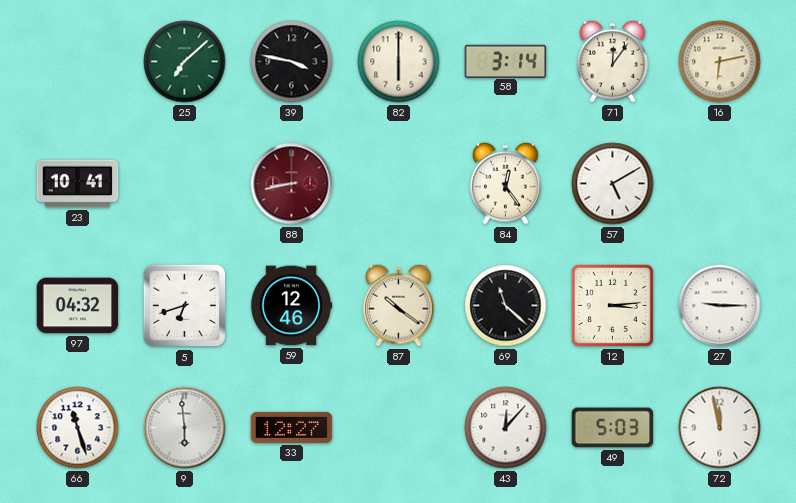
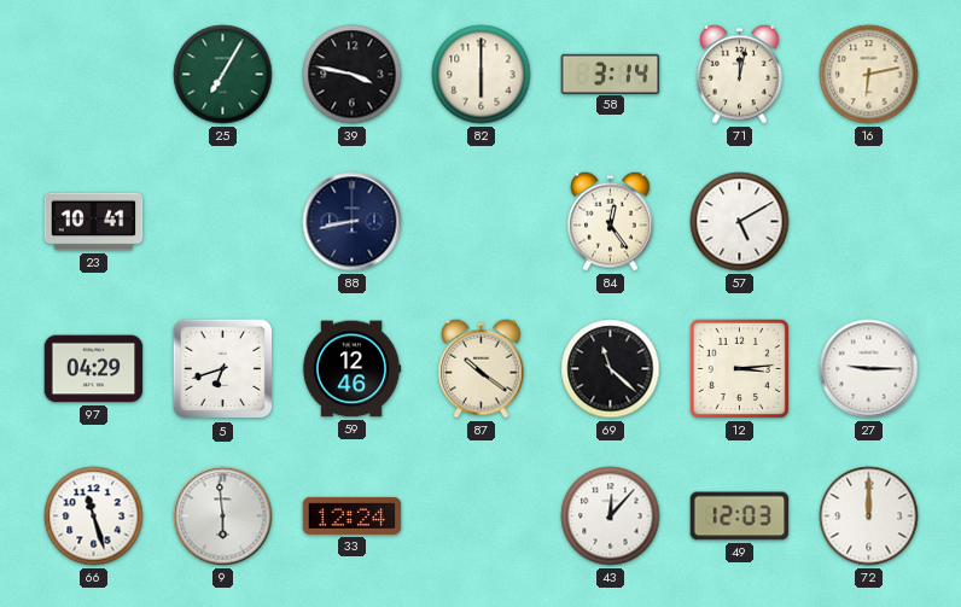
25: 7:08 -> 7:05 (223, 75)
71: 12:06 -> 12:02 (740, 74)
88 dial: burgundy -> navy (353, 222)
97: 04:32 -> 04:29 (94, 369)
33: 12:27 -> 12:24 (353, 515)
49: 5:03 -> 12:03 (740, 516)
72: 11:58 -> 12:00 (869, 516)
